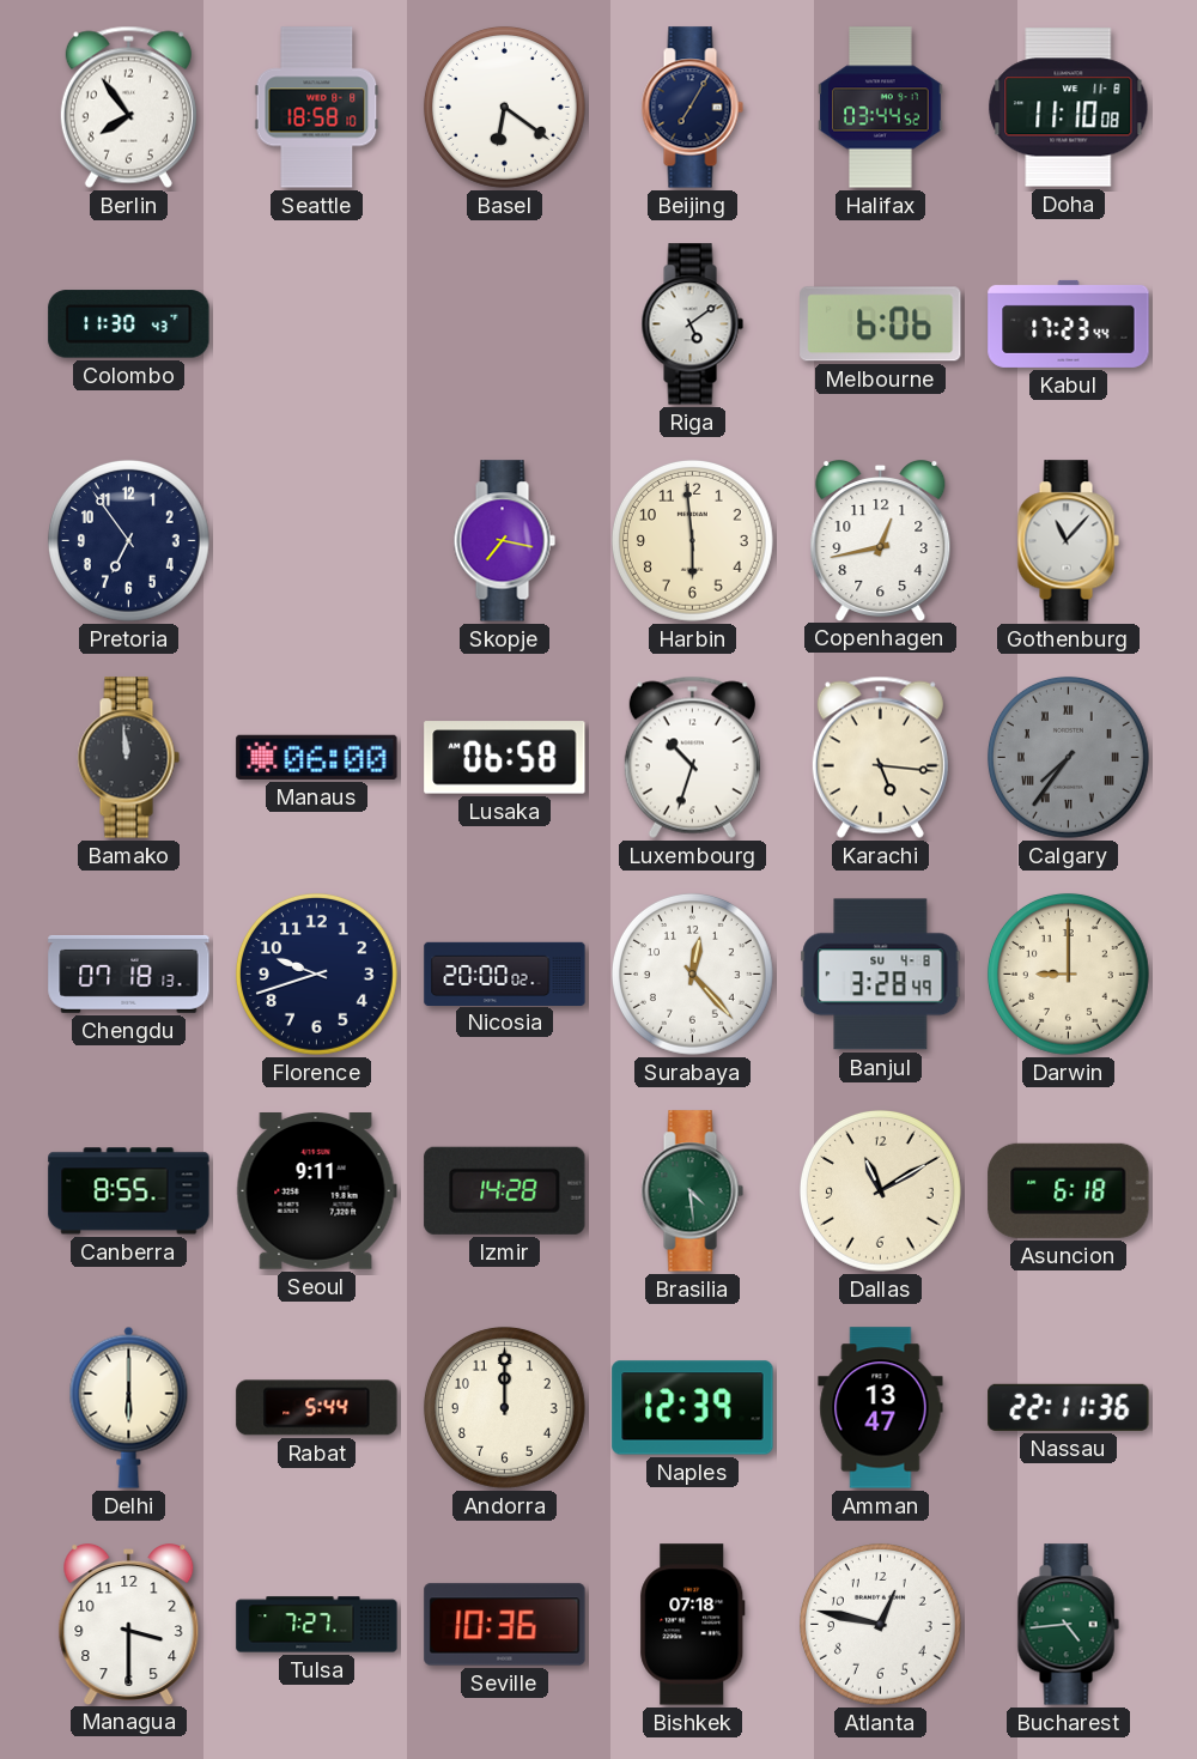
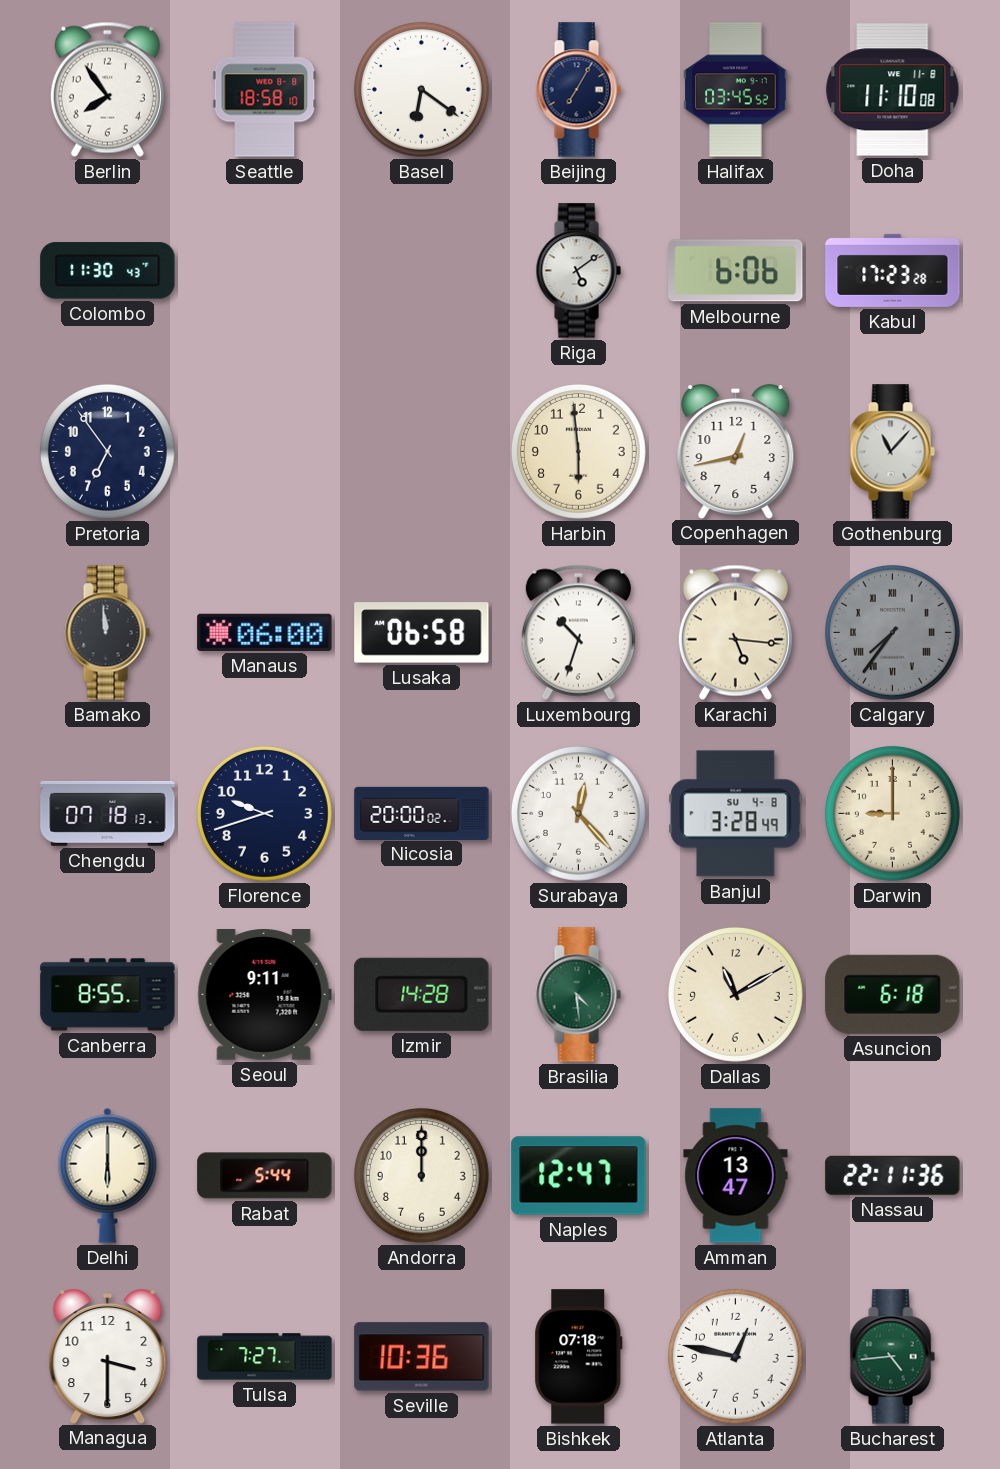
Halifax: 03:44 -> 03:45 (736, 90)
Kabul: 17:23:44 -> 17:23:28 (893, 270)
Skopje: 7:17 -> none (504, 541)
Naples: 12:39 -> 12:47 (579, 1176)
